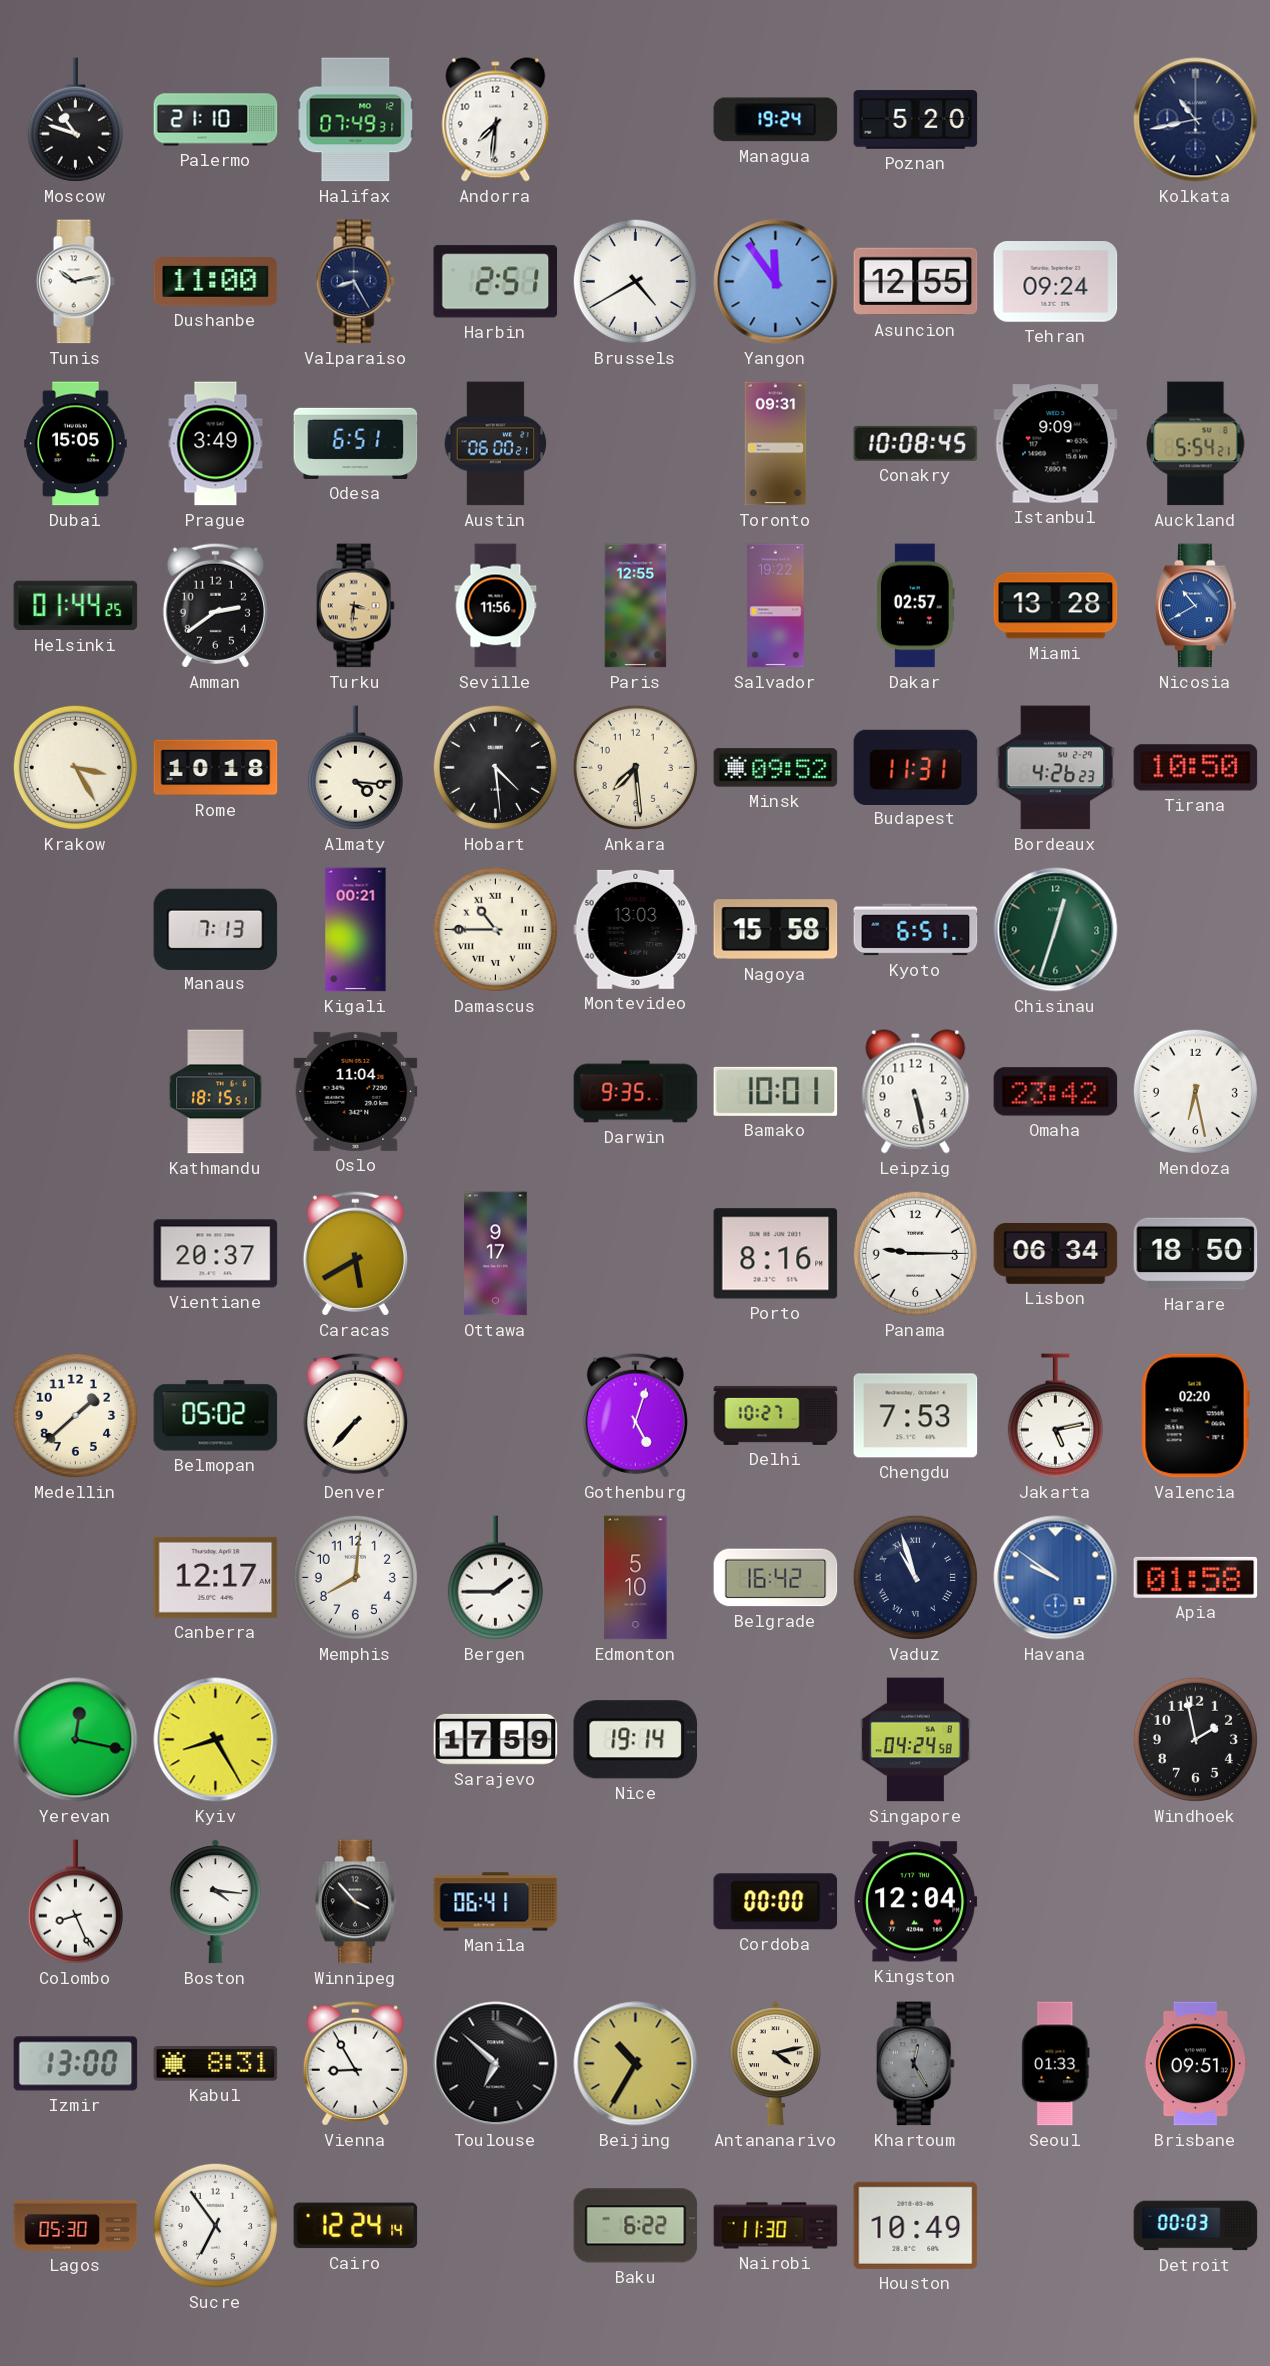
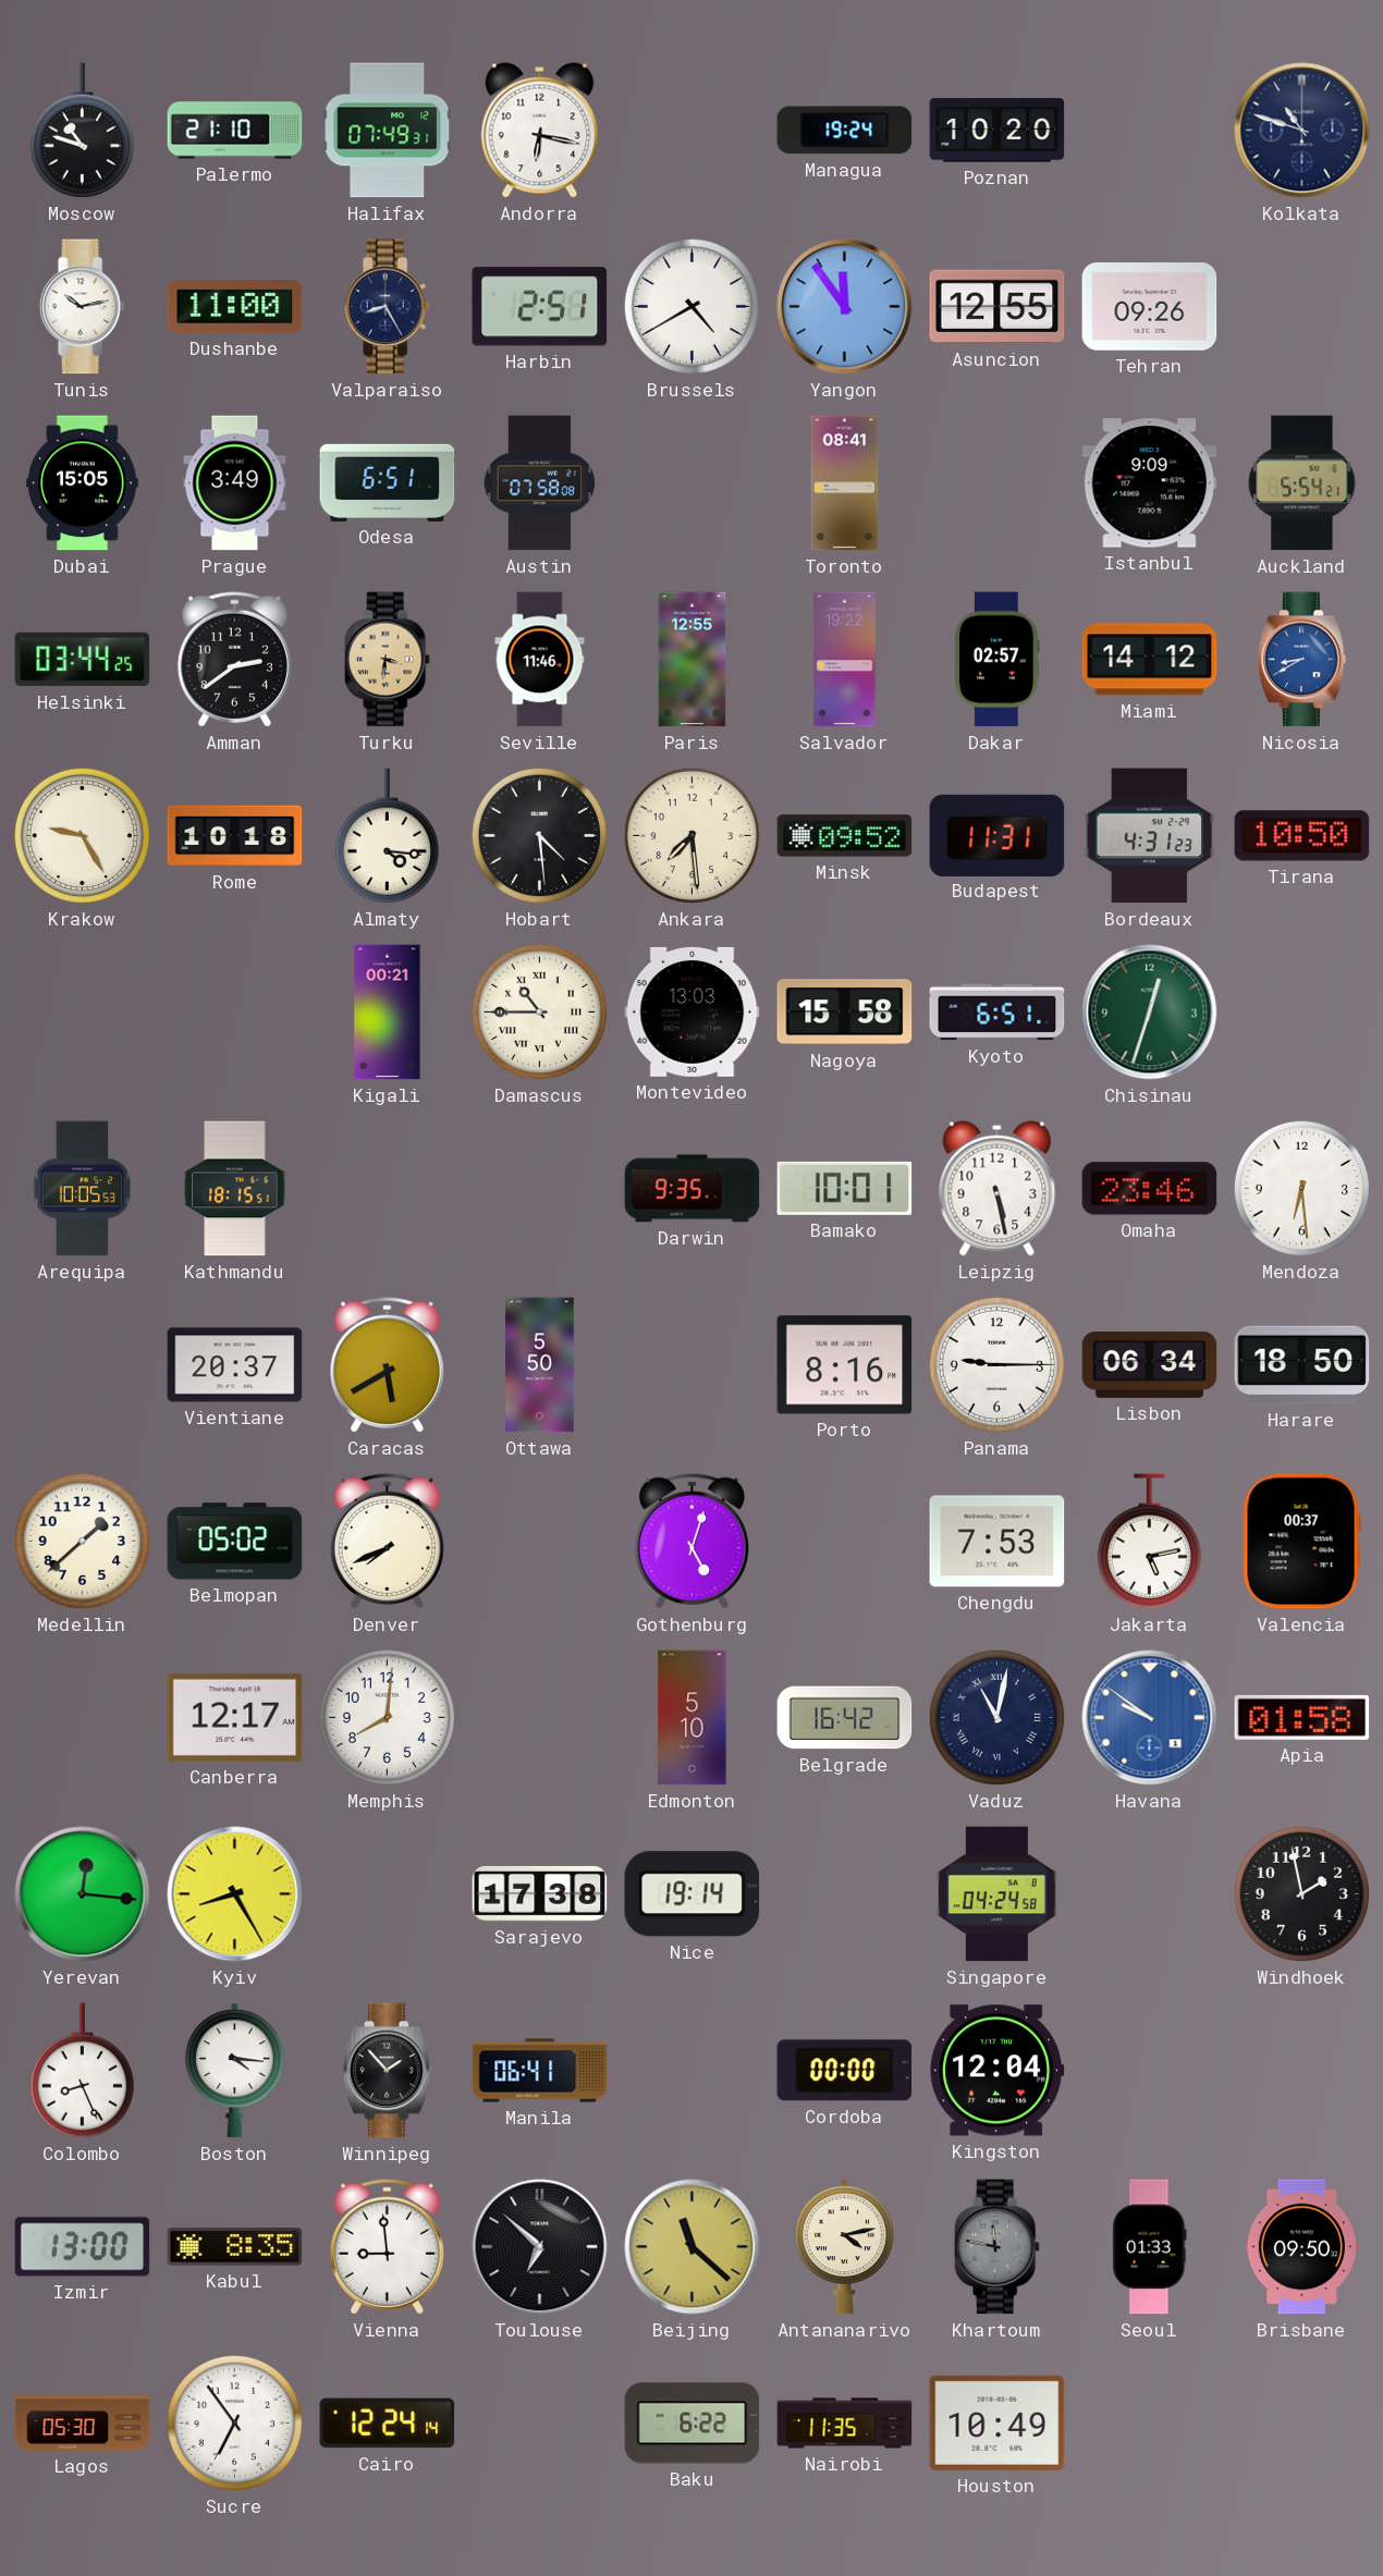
Andorra: 7:31 -> 6:17 (540, 131)
Poznan: 5:20 -> 10:20 (998, 131)
Kolkata: 10:43 -> 10:48 (1302, 131)
Tehran: 09:24 -> 09:26 (1150, 307)
Austin: 06:00 -> 07:58 (540, 483)
Toronto: 09:31 -> 08:41 (845, 483)
Conakry: 10:08 -> none (916, 443)
Helsinki: 01:44 -> 03:44 (83, 660)
Seville: 11:56 -> 11:46 (540, 660)
Miami: 13:28 -> 14:12 (1150, 660)
Nicosia: 10:40 -> 8:40 (1302, 660)
Krakow: 3:25 -> 9:25 (82, 835)
Bordeaux: 4:26 -> 4:31 (1150, 836)
Manaus: 7:13 -> none (216, 929)
Arequipa: none -> 10:05 (83, 1189)
Oslo: 11:04 -> none (356, 1091)
Omaha: 23:42 -> 23:46 (1150, 1189)
Mendoza: 6:28 -> 6:29 (1301, 1188)
Ottawa: 9:17 -> 5:50 (540, 1365)
Denver: 7:37 -> 7:41 (387, 1541)
Delhi: 10:27 -> none (776, 1415)
Valencia: 02:20 -> 00:37 (1301, 1542)
Bergen: 1:45 -> none (495, 1578)
Vaduz: 10:57 -> 11:02 (996, 1717)
Yerevan: 12:17 -> 12:16 (83, 1894)
Sarajevo: 17:59 -> 17:38 (540, 1893)
Winnipeg: 3:53 -> 1:53 (388, 2071)
Kabul: 8:31 -> 8:35 (235, 2247)
Vienna: 8:55 -> 8:59 (387, 2246)
Beijing: 10:35 -> 11:22 (693, 2247)
Khartoum: 12:25 -> 11:47 (996, 2247)
Brisbane: 09:51 -> 09:50 (1301, 2247)
Nairobi: 11:30 -> 11:35 (845, 2424)
Detroit: 00:03 -> none (1196, 2226)
